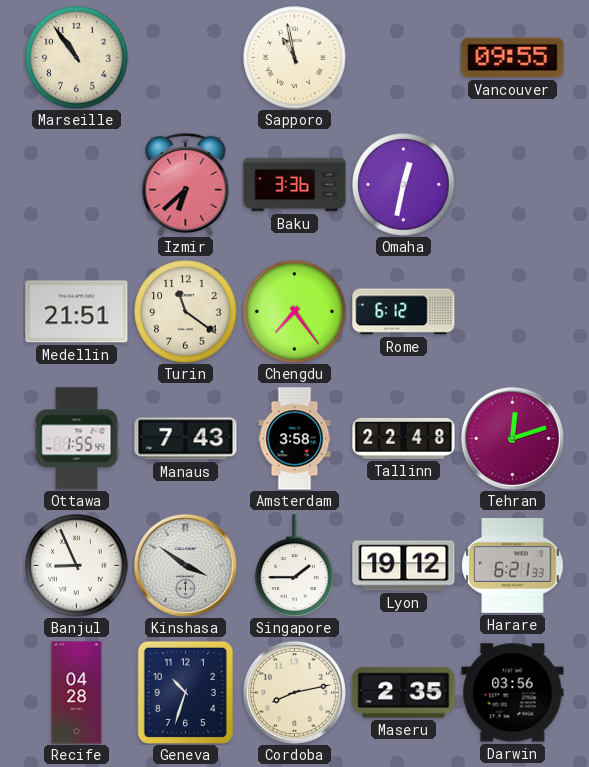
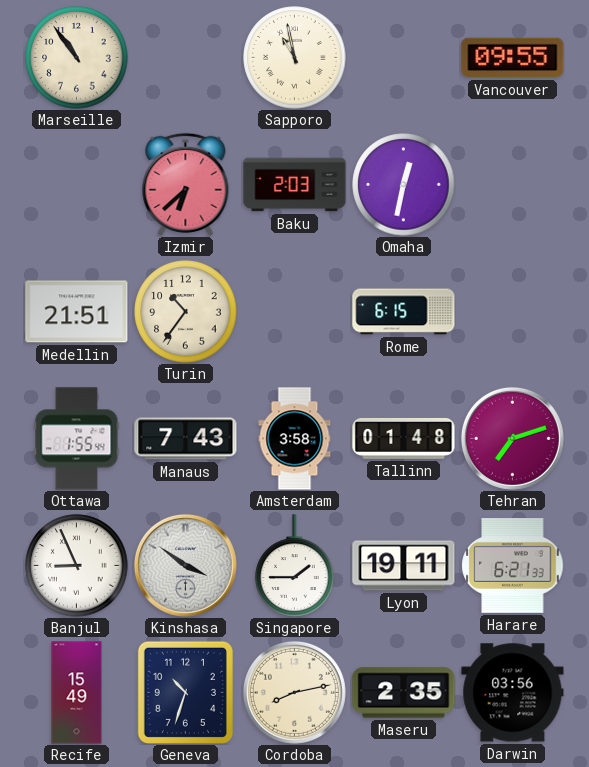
Baku: 3:36 -> 2:03 (295, 185)
Turin: 11:21 -> 10:36 (186, 312)
Chengdu: 7:24 -> none (295, 312)
Rome: 6:12 -> 6:15 (404, 312)
Tallinn: 22:48 -> 01:48 (404, 438)
Tehran: 12:12 -> 7:12 (512, 438)
Lyon: 19:12 -> 19:11 (404, 566)
Recife: 04:28 -> 15:49 (77, 693)
